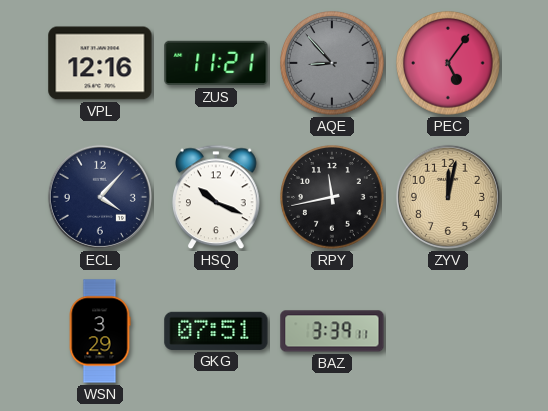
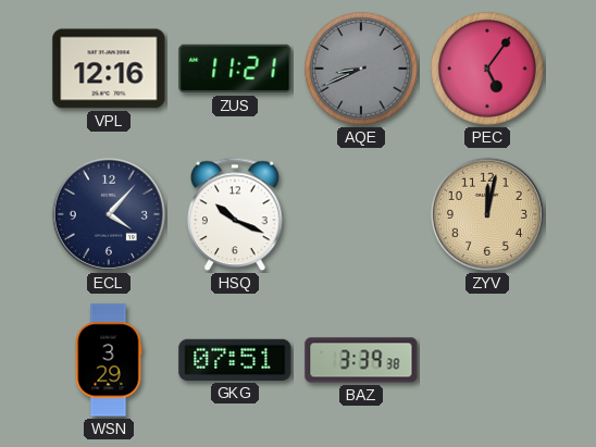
AQE: 8:53 -> 8:41 (361, 69)
RPY: 11:43 -> none (332, 197)
BAZ: 3:39:11 -> 3:39:38 (361, 360)
